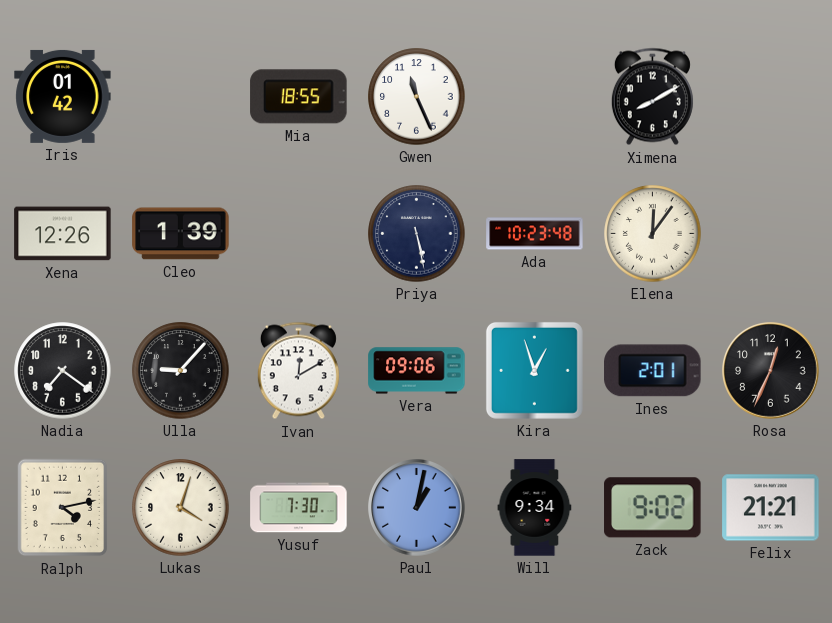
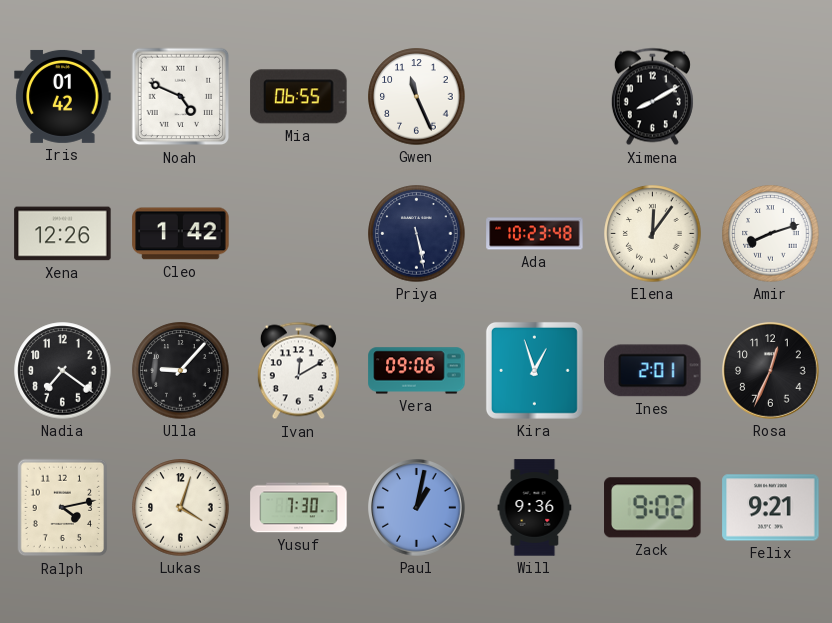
Noah: none -> 4:49 (181, 97)
Mia: 18:55 -> 06:55 (299, 97)
Cleo: 1:39 -> 1:42 (181, 234)
Amir: none -> 8:12 (771, 234)
Will: 9:34 -> 9:36 (535, 508)
Felix: 21:21 -> 9:21 (771, 508)
